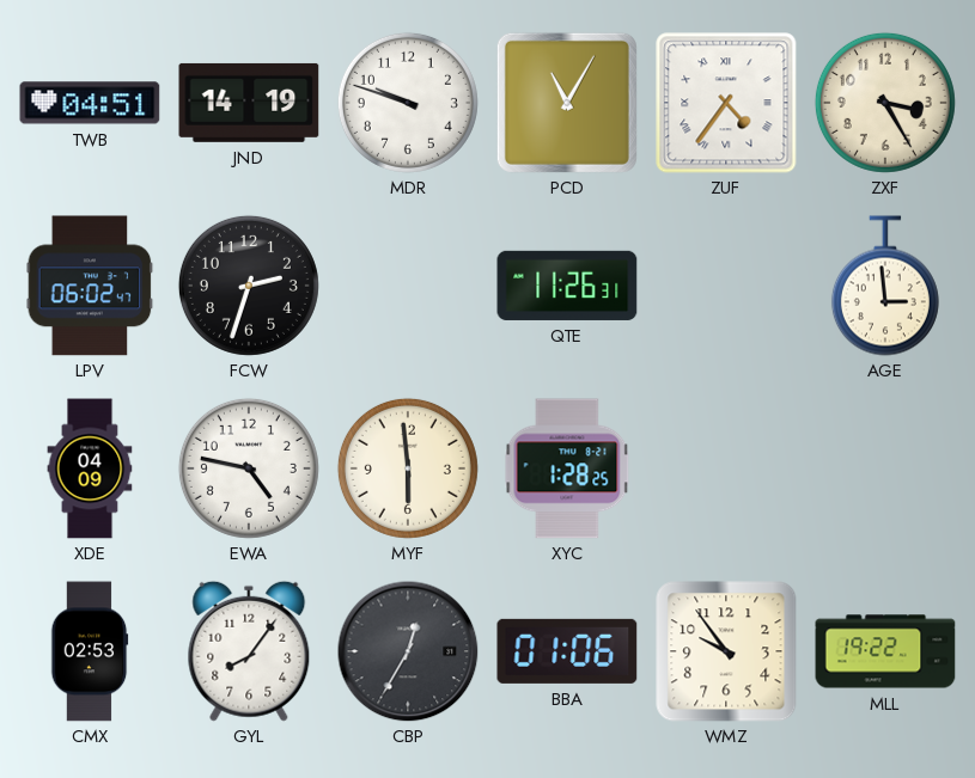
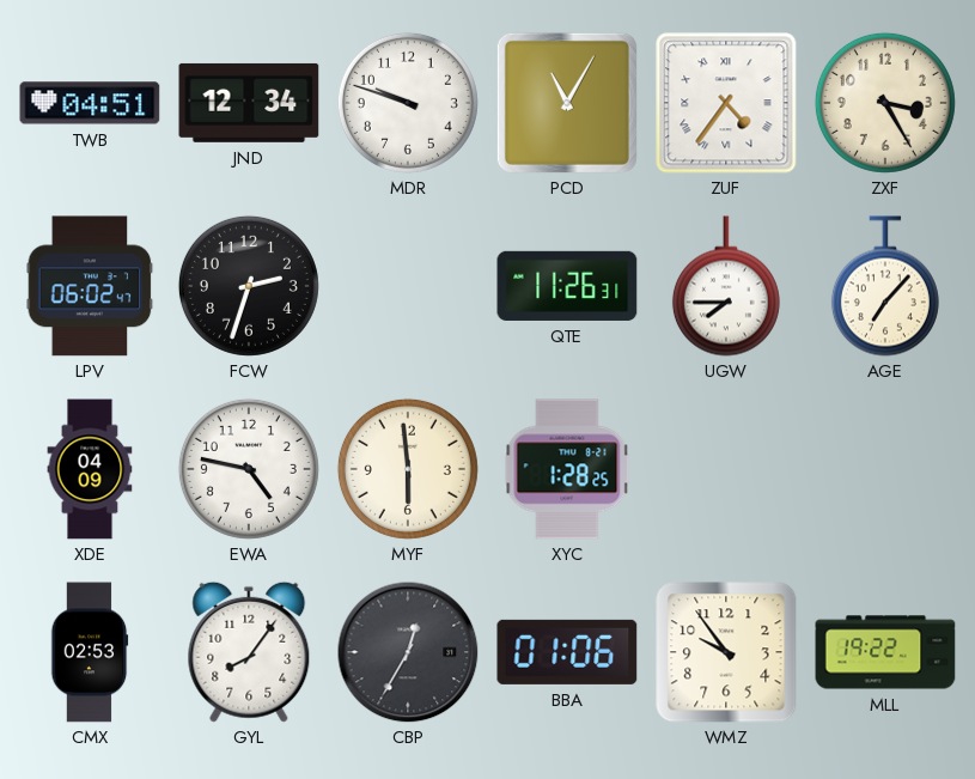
JND: 14:19 -> 12:34 (249, 103)
UGW: none -> 7:45 (726, 286)
AGE: 2:59 -> 7:07 (885, 286)
